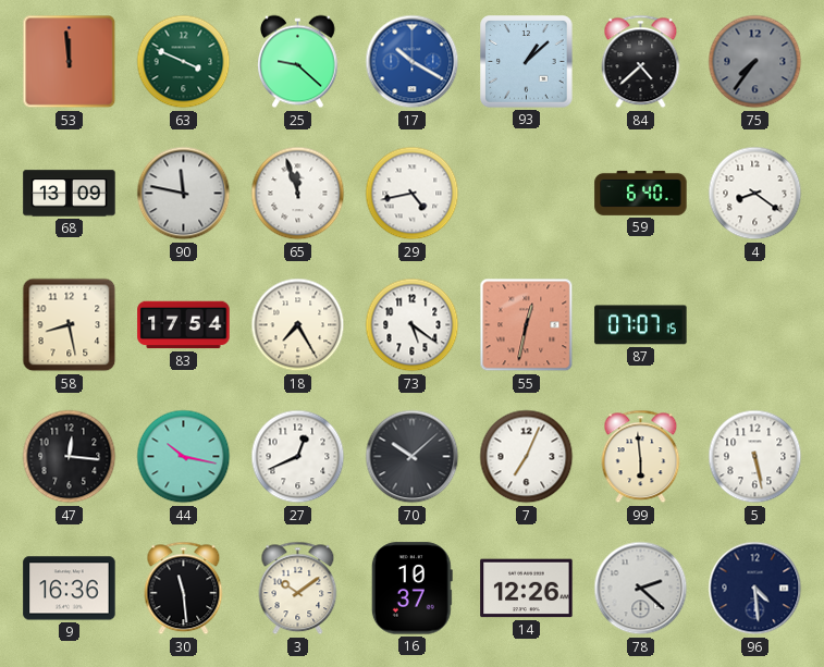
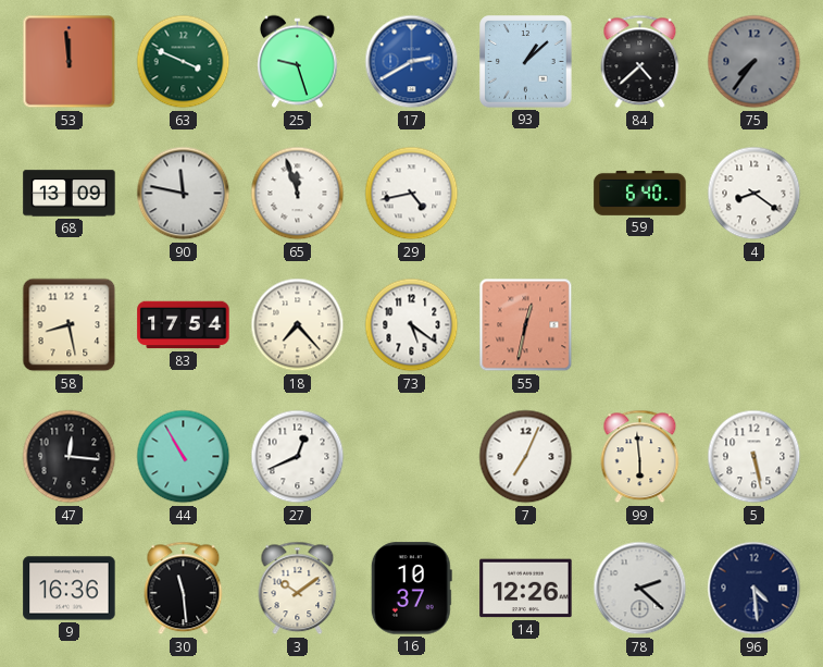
25: 9:22 -> 9:27 (298, 62)
17: 10:20 -> 2:40 (412, 62)
18: 7:25 -> 7:23 (298, 325)
87: 07:07 -> none (641, 325)
44: 10:17 -> 10:55 (184, 457)
70: 10:08 -> none (413, 457)
